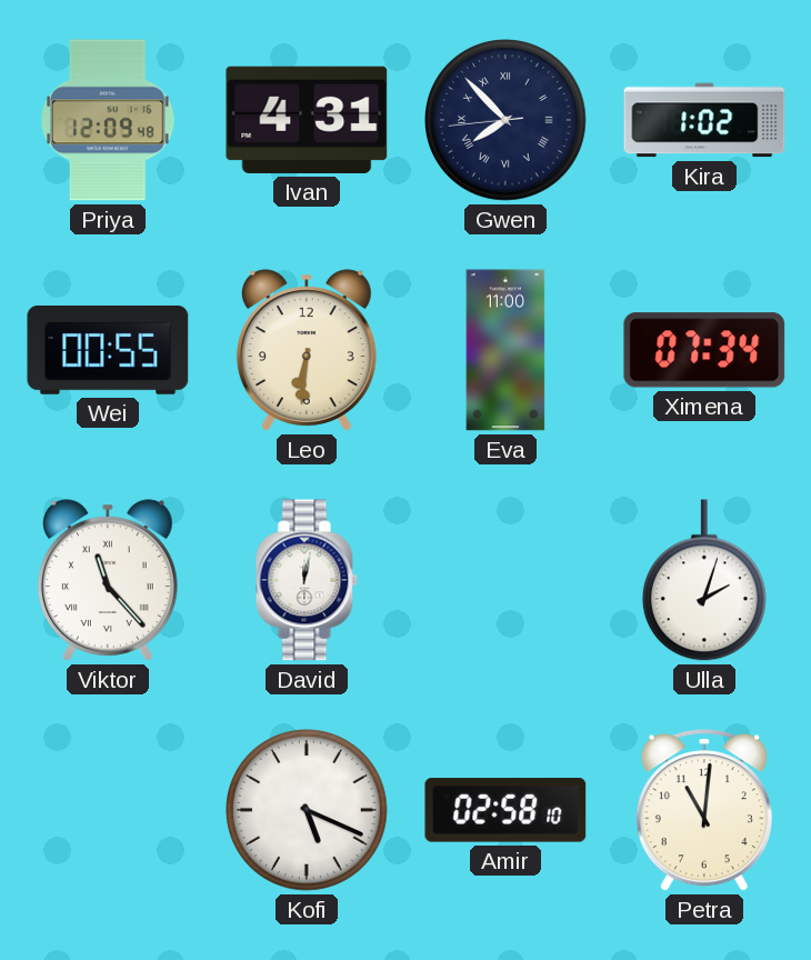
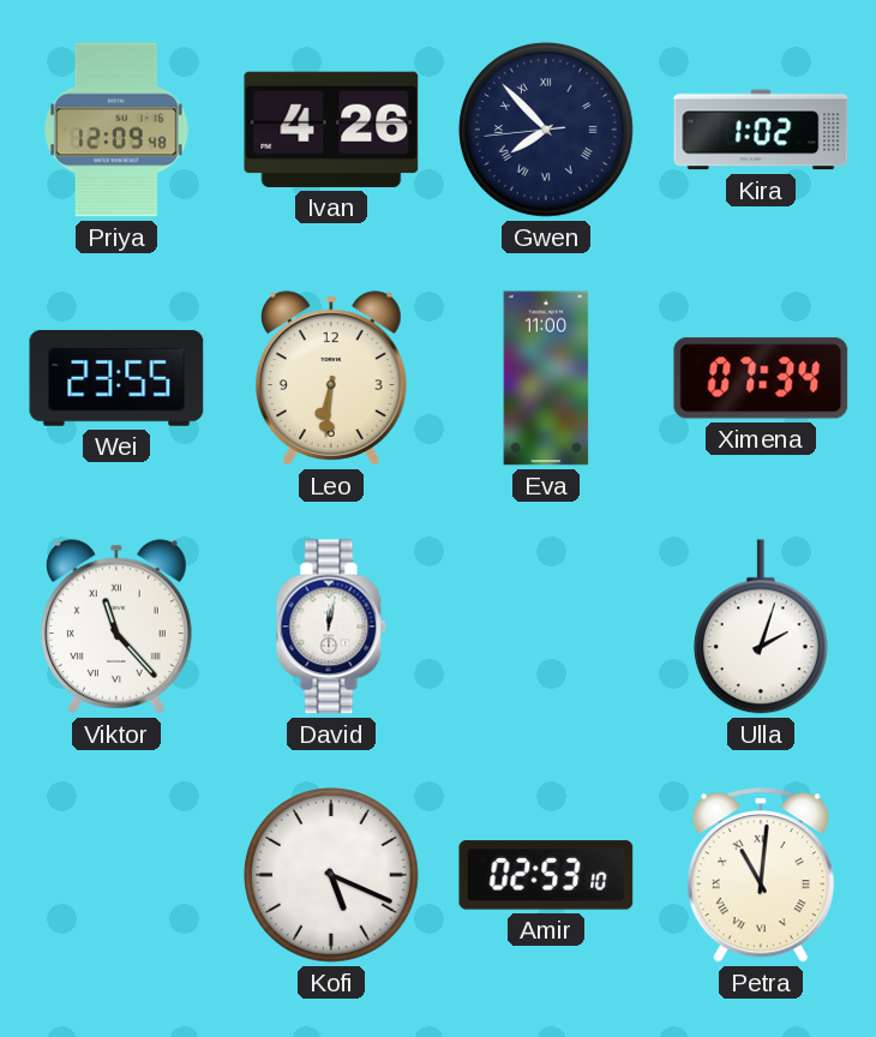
Ivan: 4:31 -> 4:26 (331, 130)
Wei: 00:55 -> 23:55 (116, 378)
Amir: 02:58 -> 02:53 (546, 875)
Petra numerals: Arabic -> Roman (761, 875)
